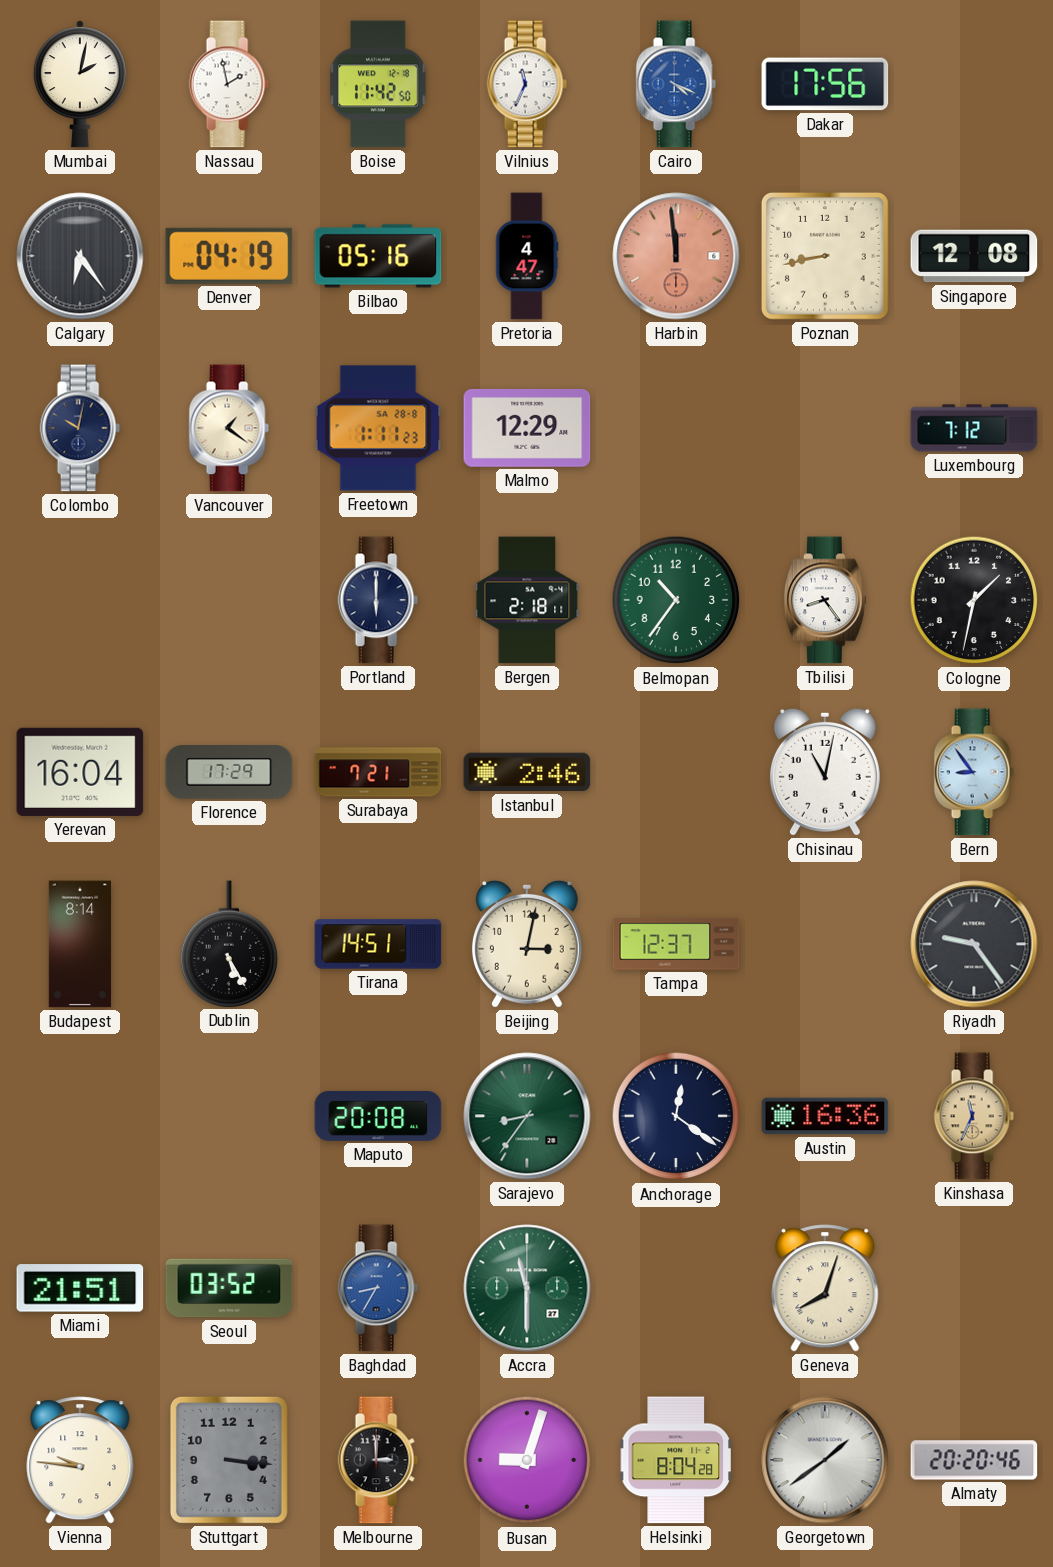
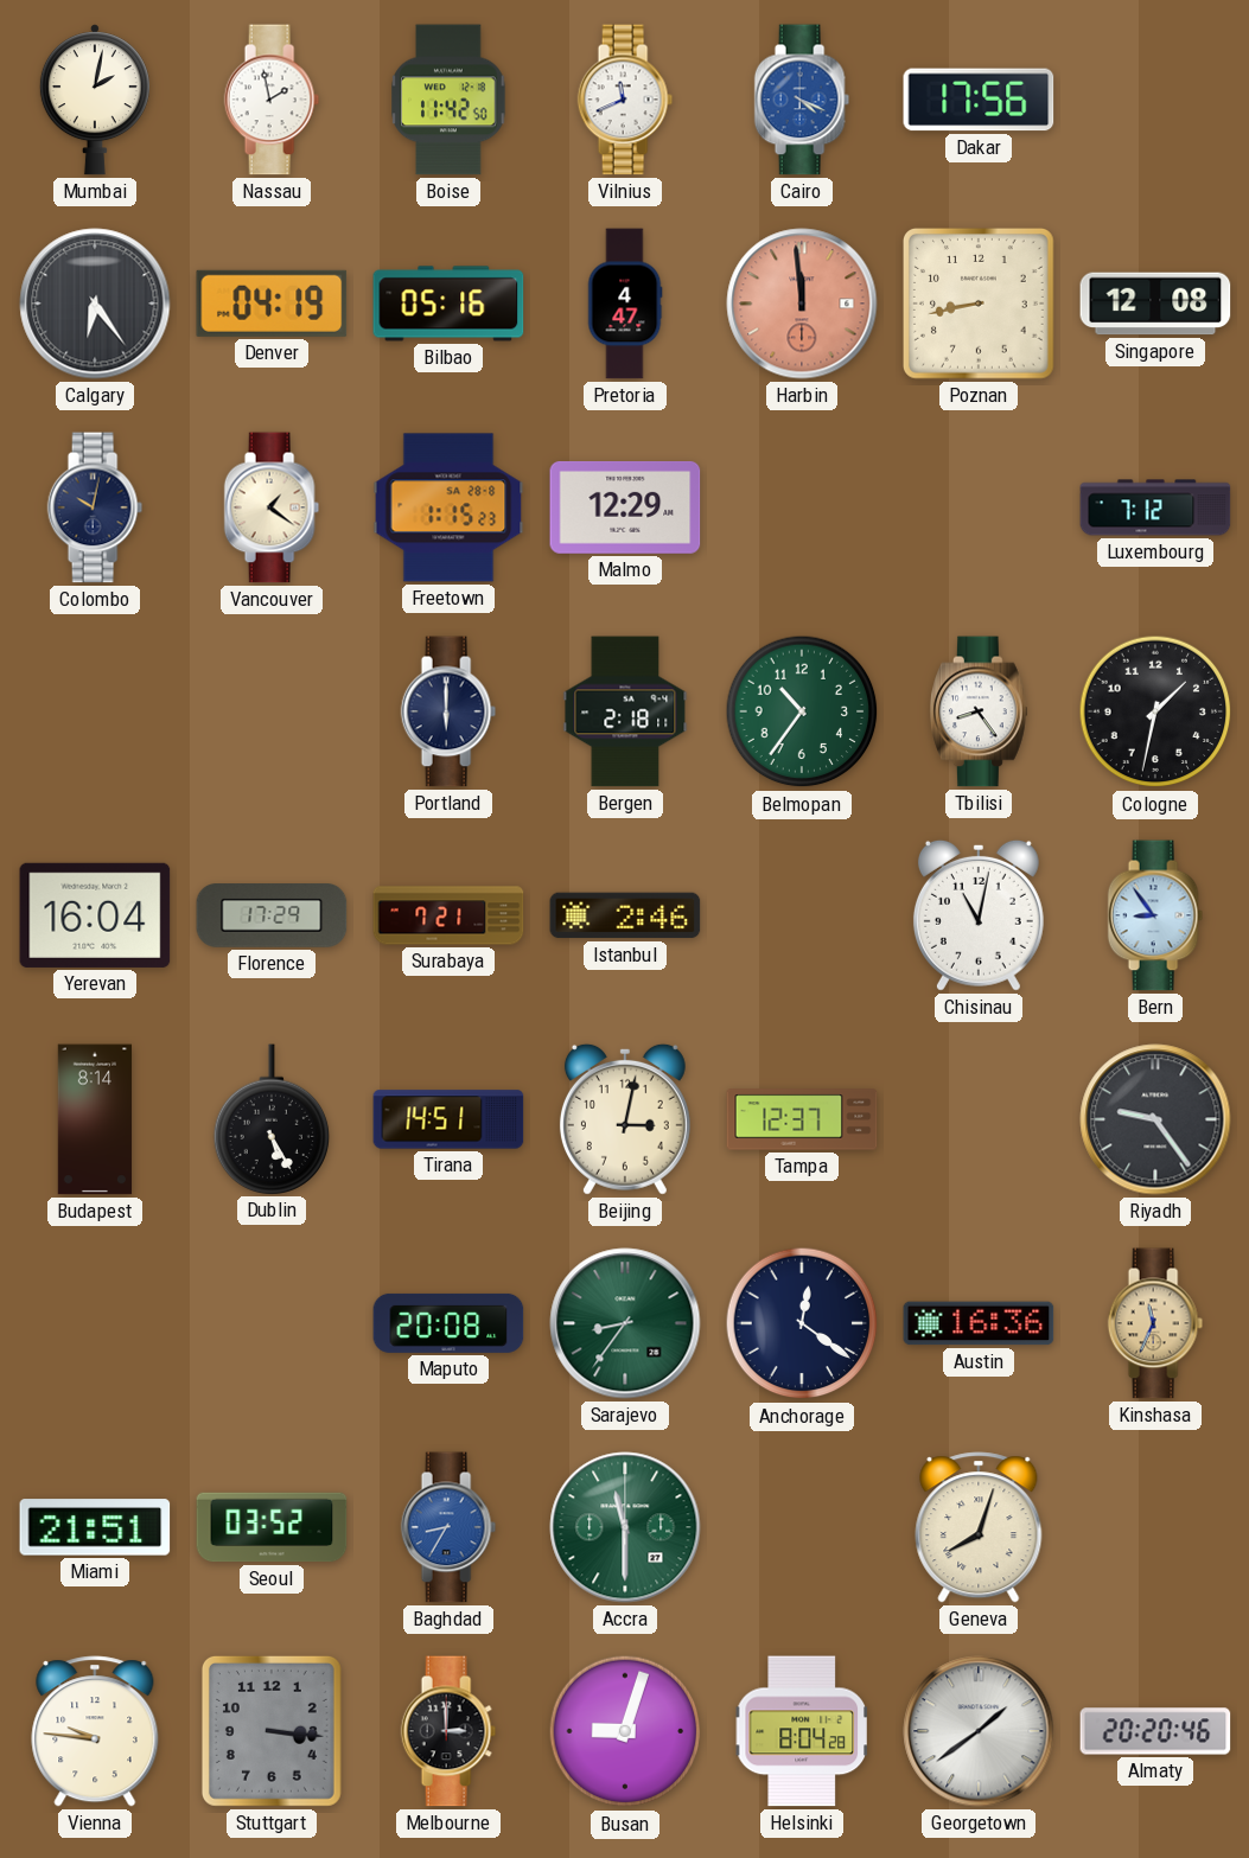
Vilnius: 11:34 -> 11:41 (625, 100)
Freetown: 1:11 -> 1:15 (448, 507)
